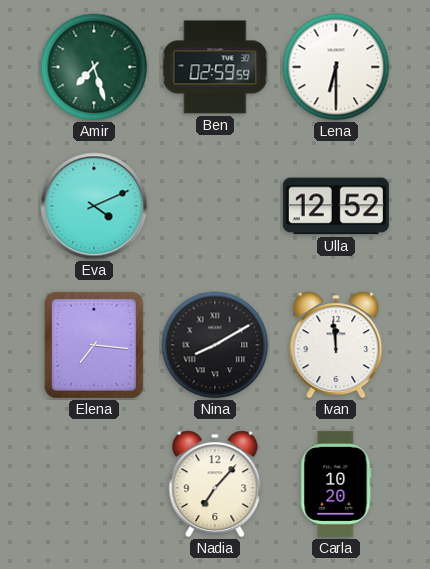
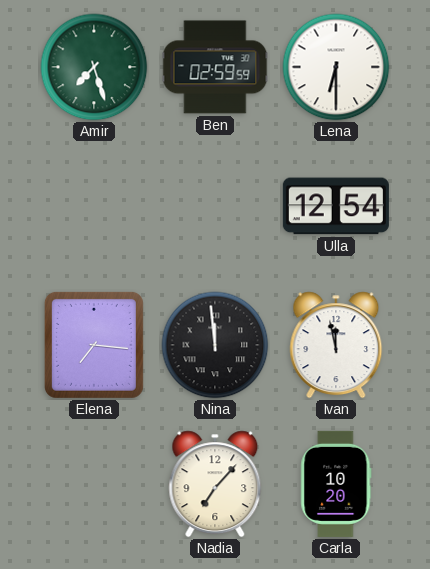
Eva: 4:11 -> none (94, 206)
Ulla: 12:52 -> 12:54 (336, 206)
Nina: 8:10 -> 11:59 (215, 345)
Ivan: 11:59 -> 11:58 (336, 345)
